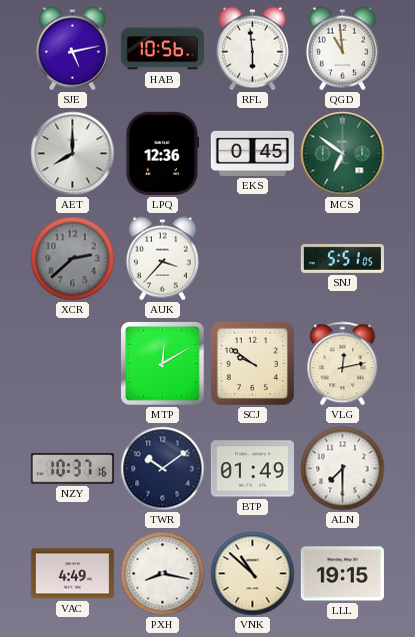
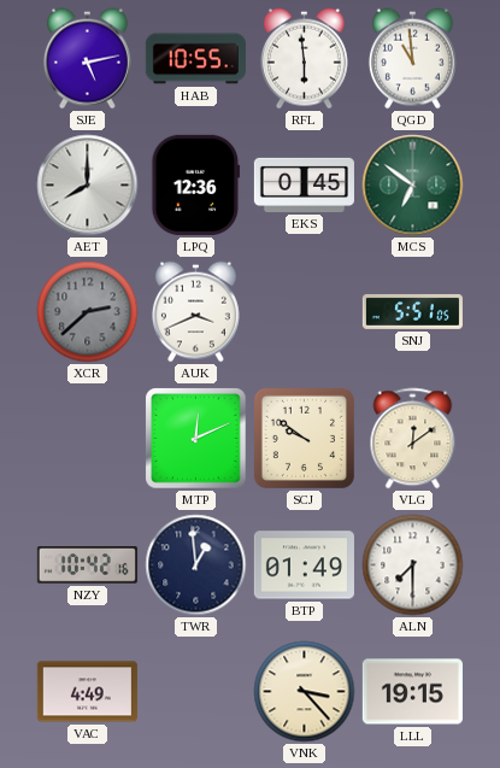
HAB: 10:56 -> 10:55 (195, 59)
AUK: 3:37 -> 3:41 (195, 312)
MTP: 12:10 -> 12:11 (196, 439)
VLG: 12:13 -> 12:09 (413, 439)
NZY: 10:37 -> 10:42 (87, 565)
TWR: 10:09 -> 12:59 (196, 565)
PXH: 8:17 -> none (163, 574)
VNK: 10:52 -> 3:23 (305, 692)
